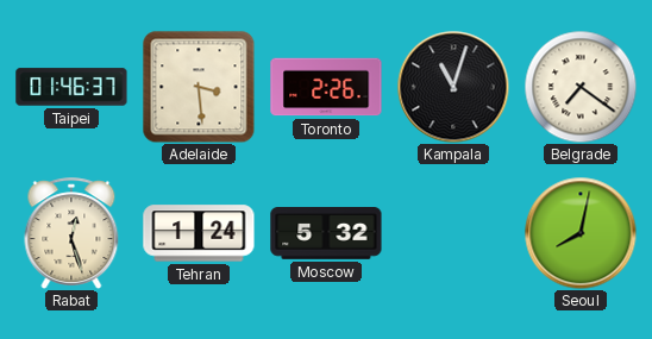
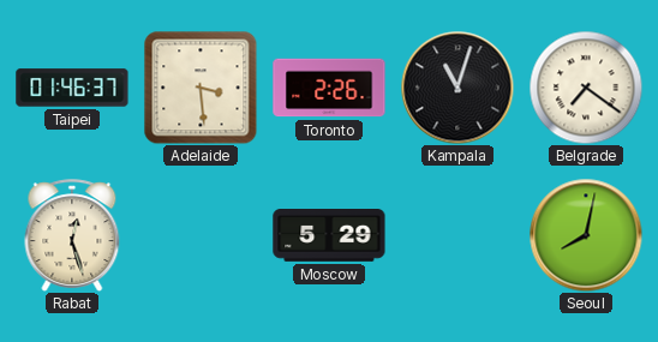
Tehran: 1:24 -> none (199, 233)
Moscow: 5:32 -> 5:29 (329, 236)
